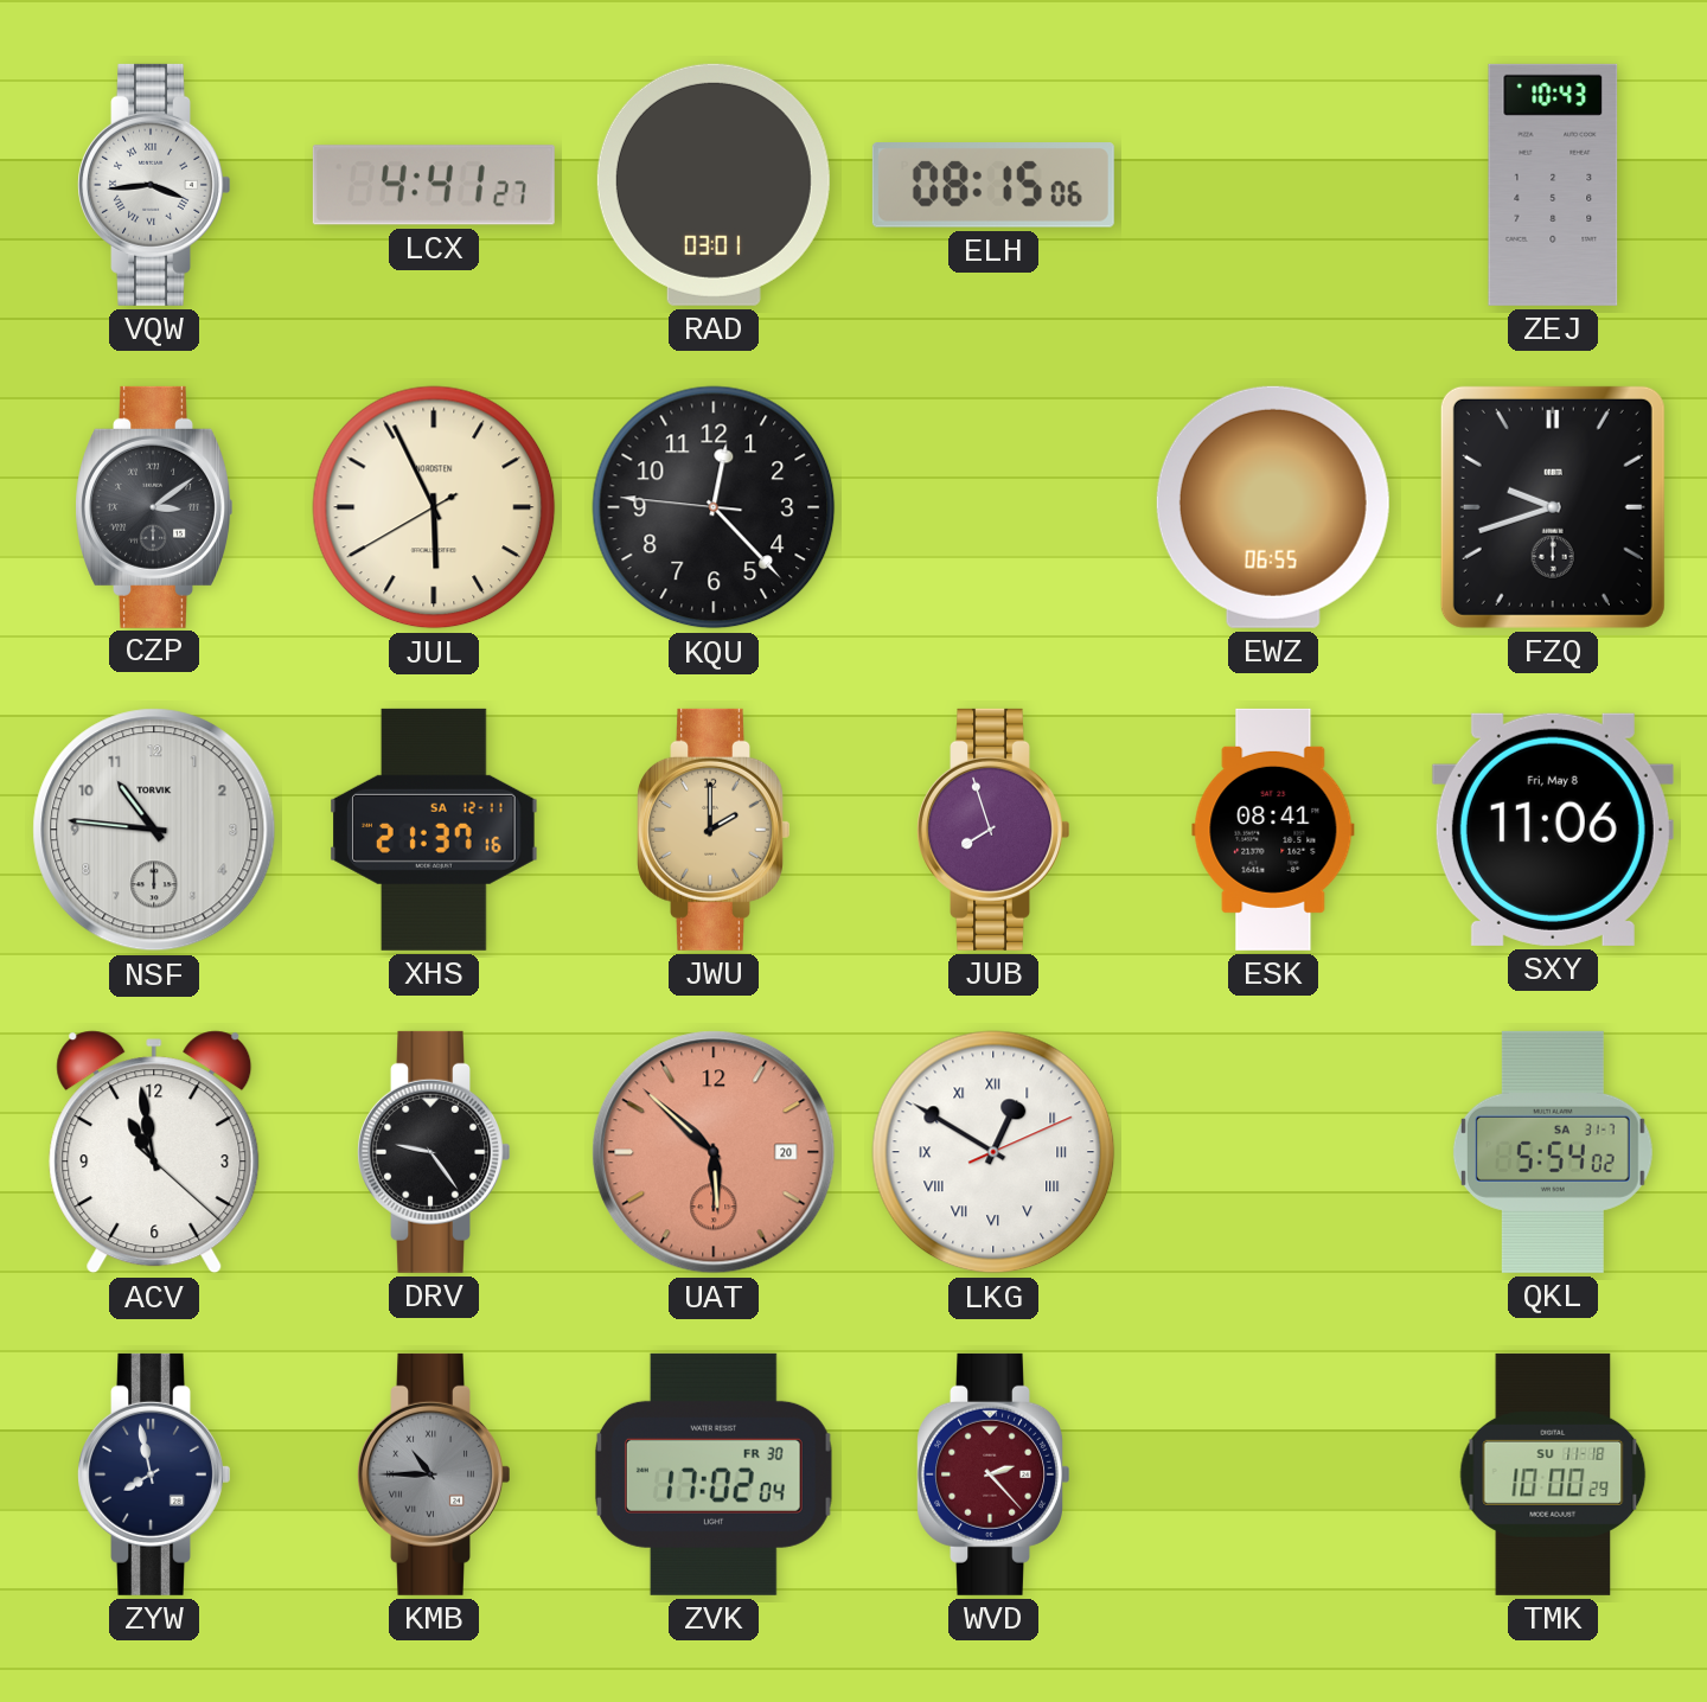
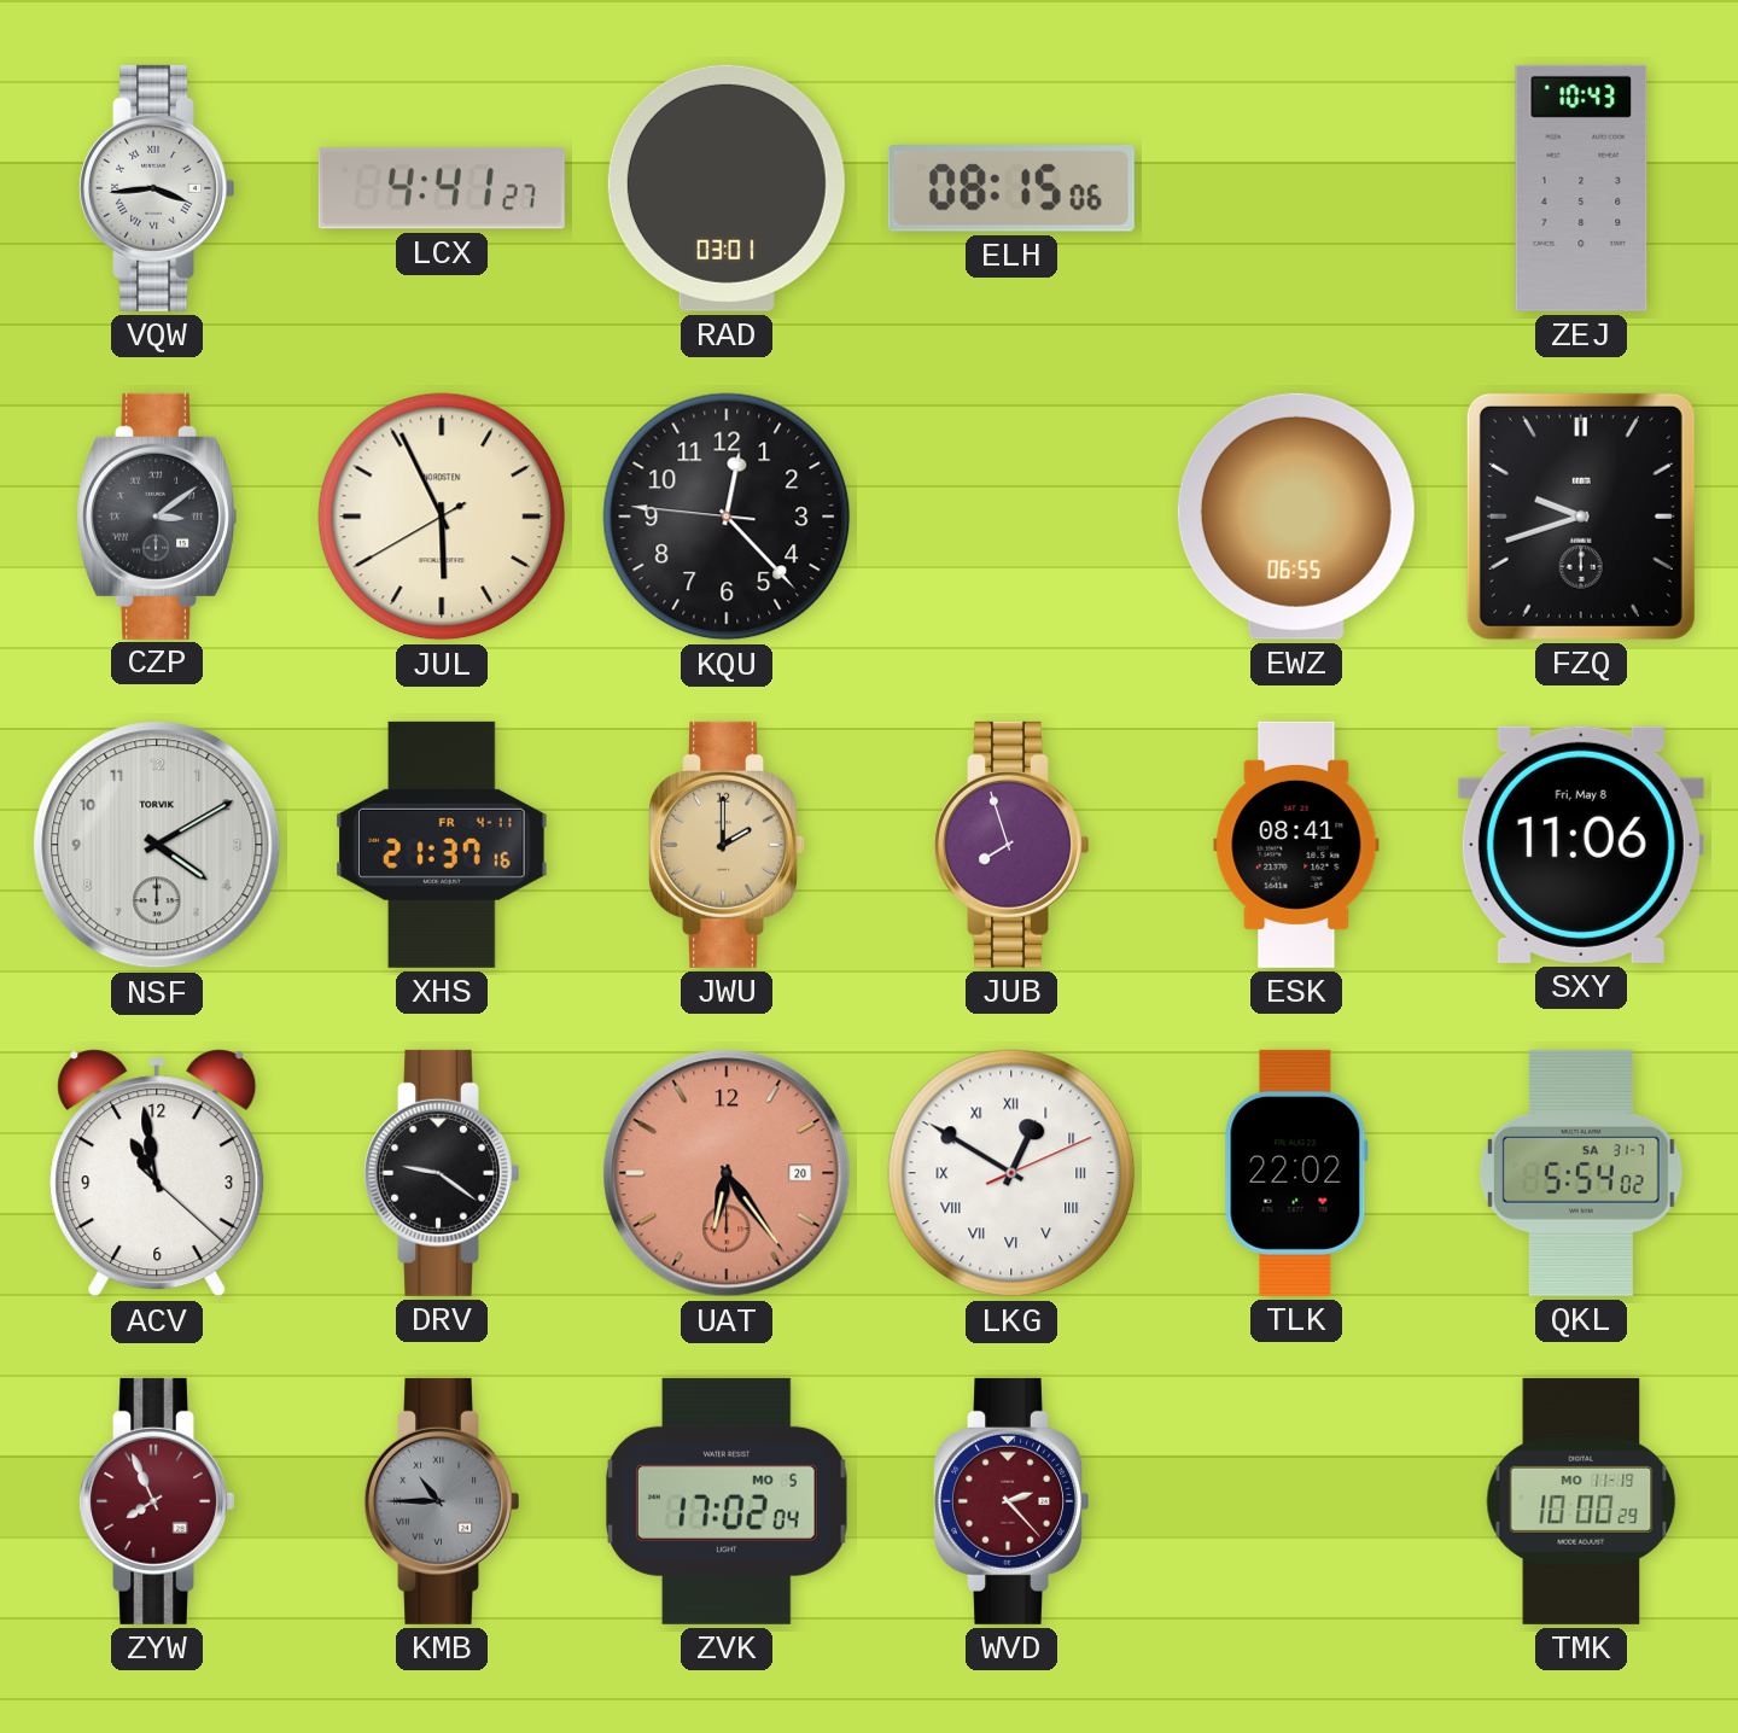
NSF: 10:46 -> 4:10 (157, 845)
XHS date: SA 12-11 -> FR 4-11 (442, 845)
DRV: 9:24 -> 9:21 (441, 1173)
UAT: 5:52 -> 6:24 (727, 1173)
TLK: none -> 22:02 (1296, 1173)
ZYW: 7:58 -> 7:56 (156, 1501)
ZYW dial: navy -> burgundy (156, 1501)
ZVK date: FR 30 -> MO 5 (727, 1501)
TMK date: SU 11-18 -> MO 11-19 (1581, 1501)
